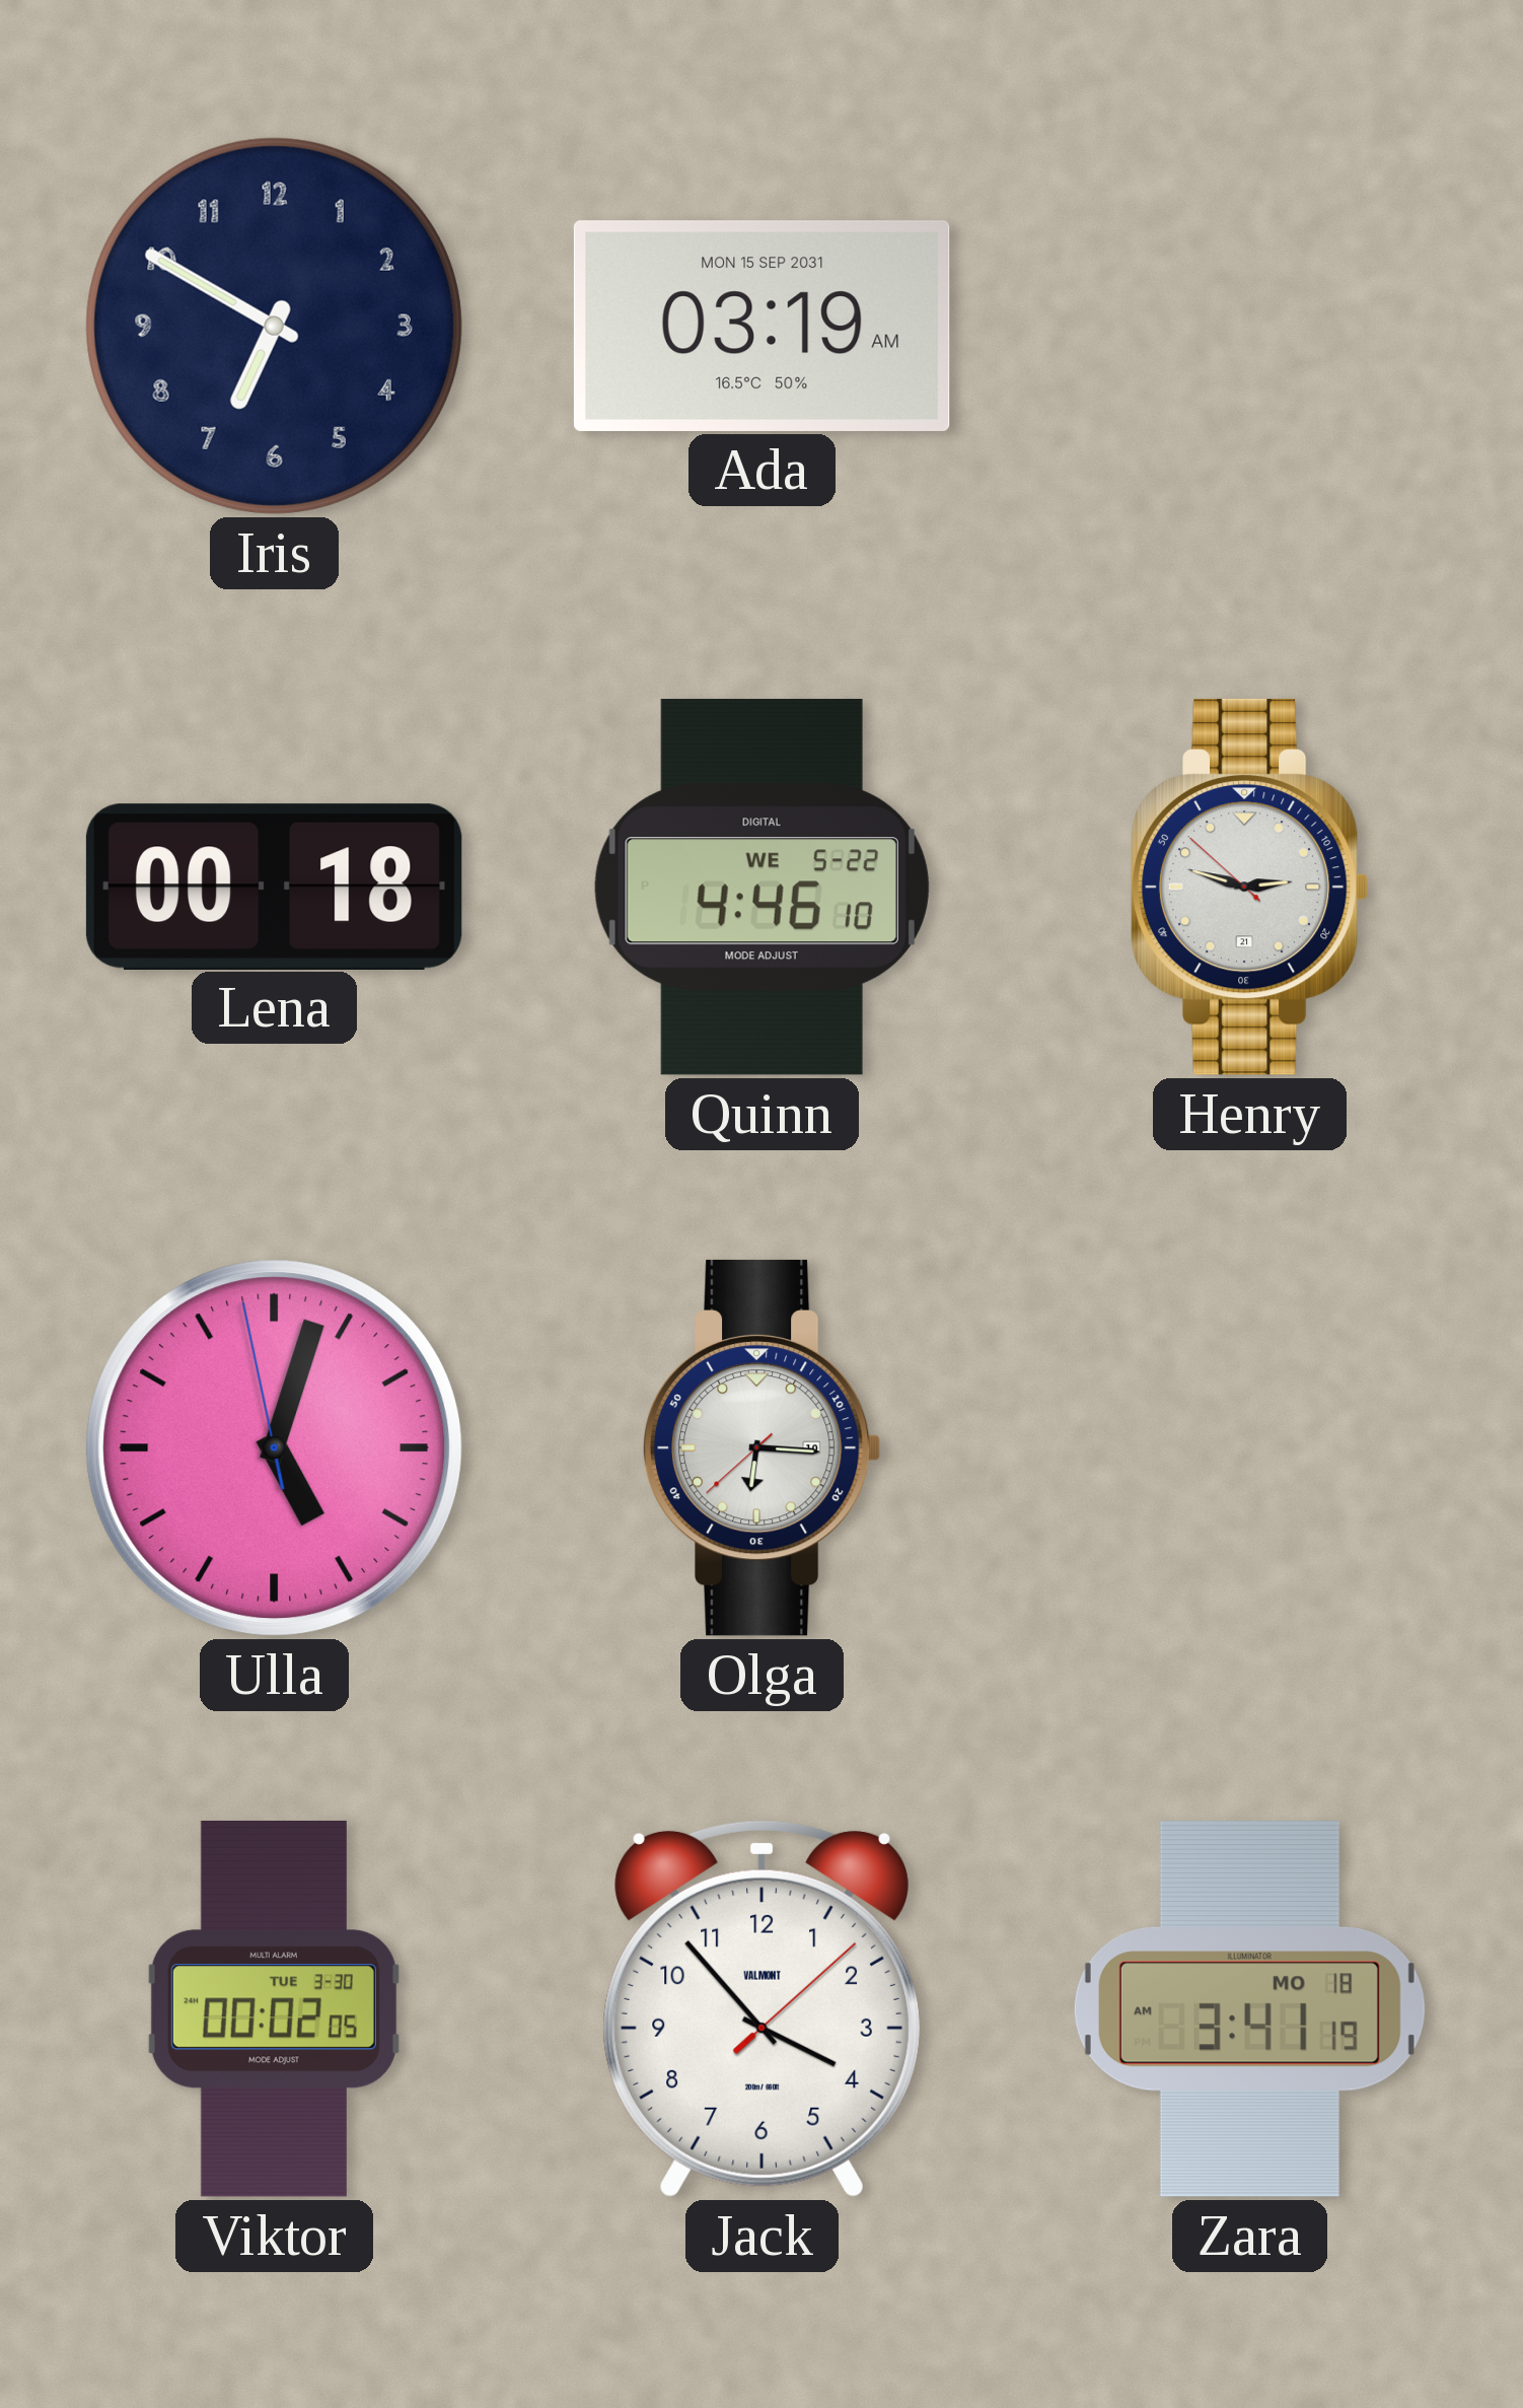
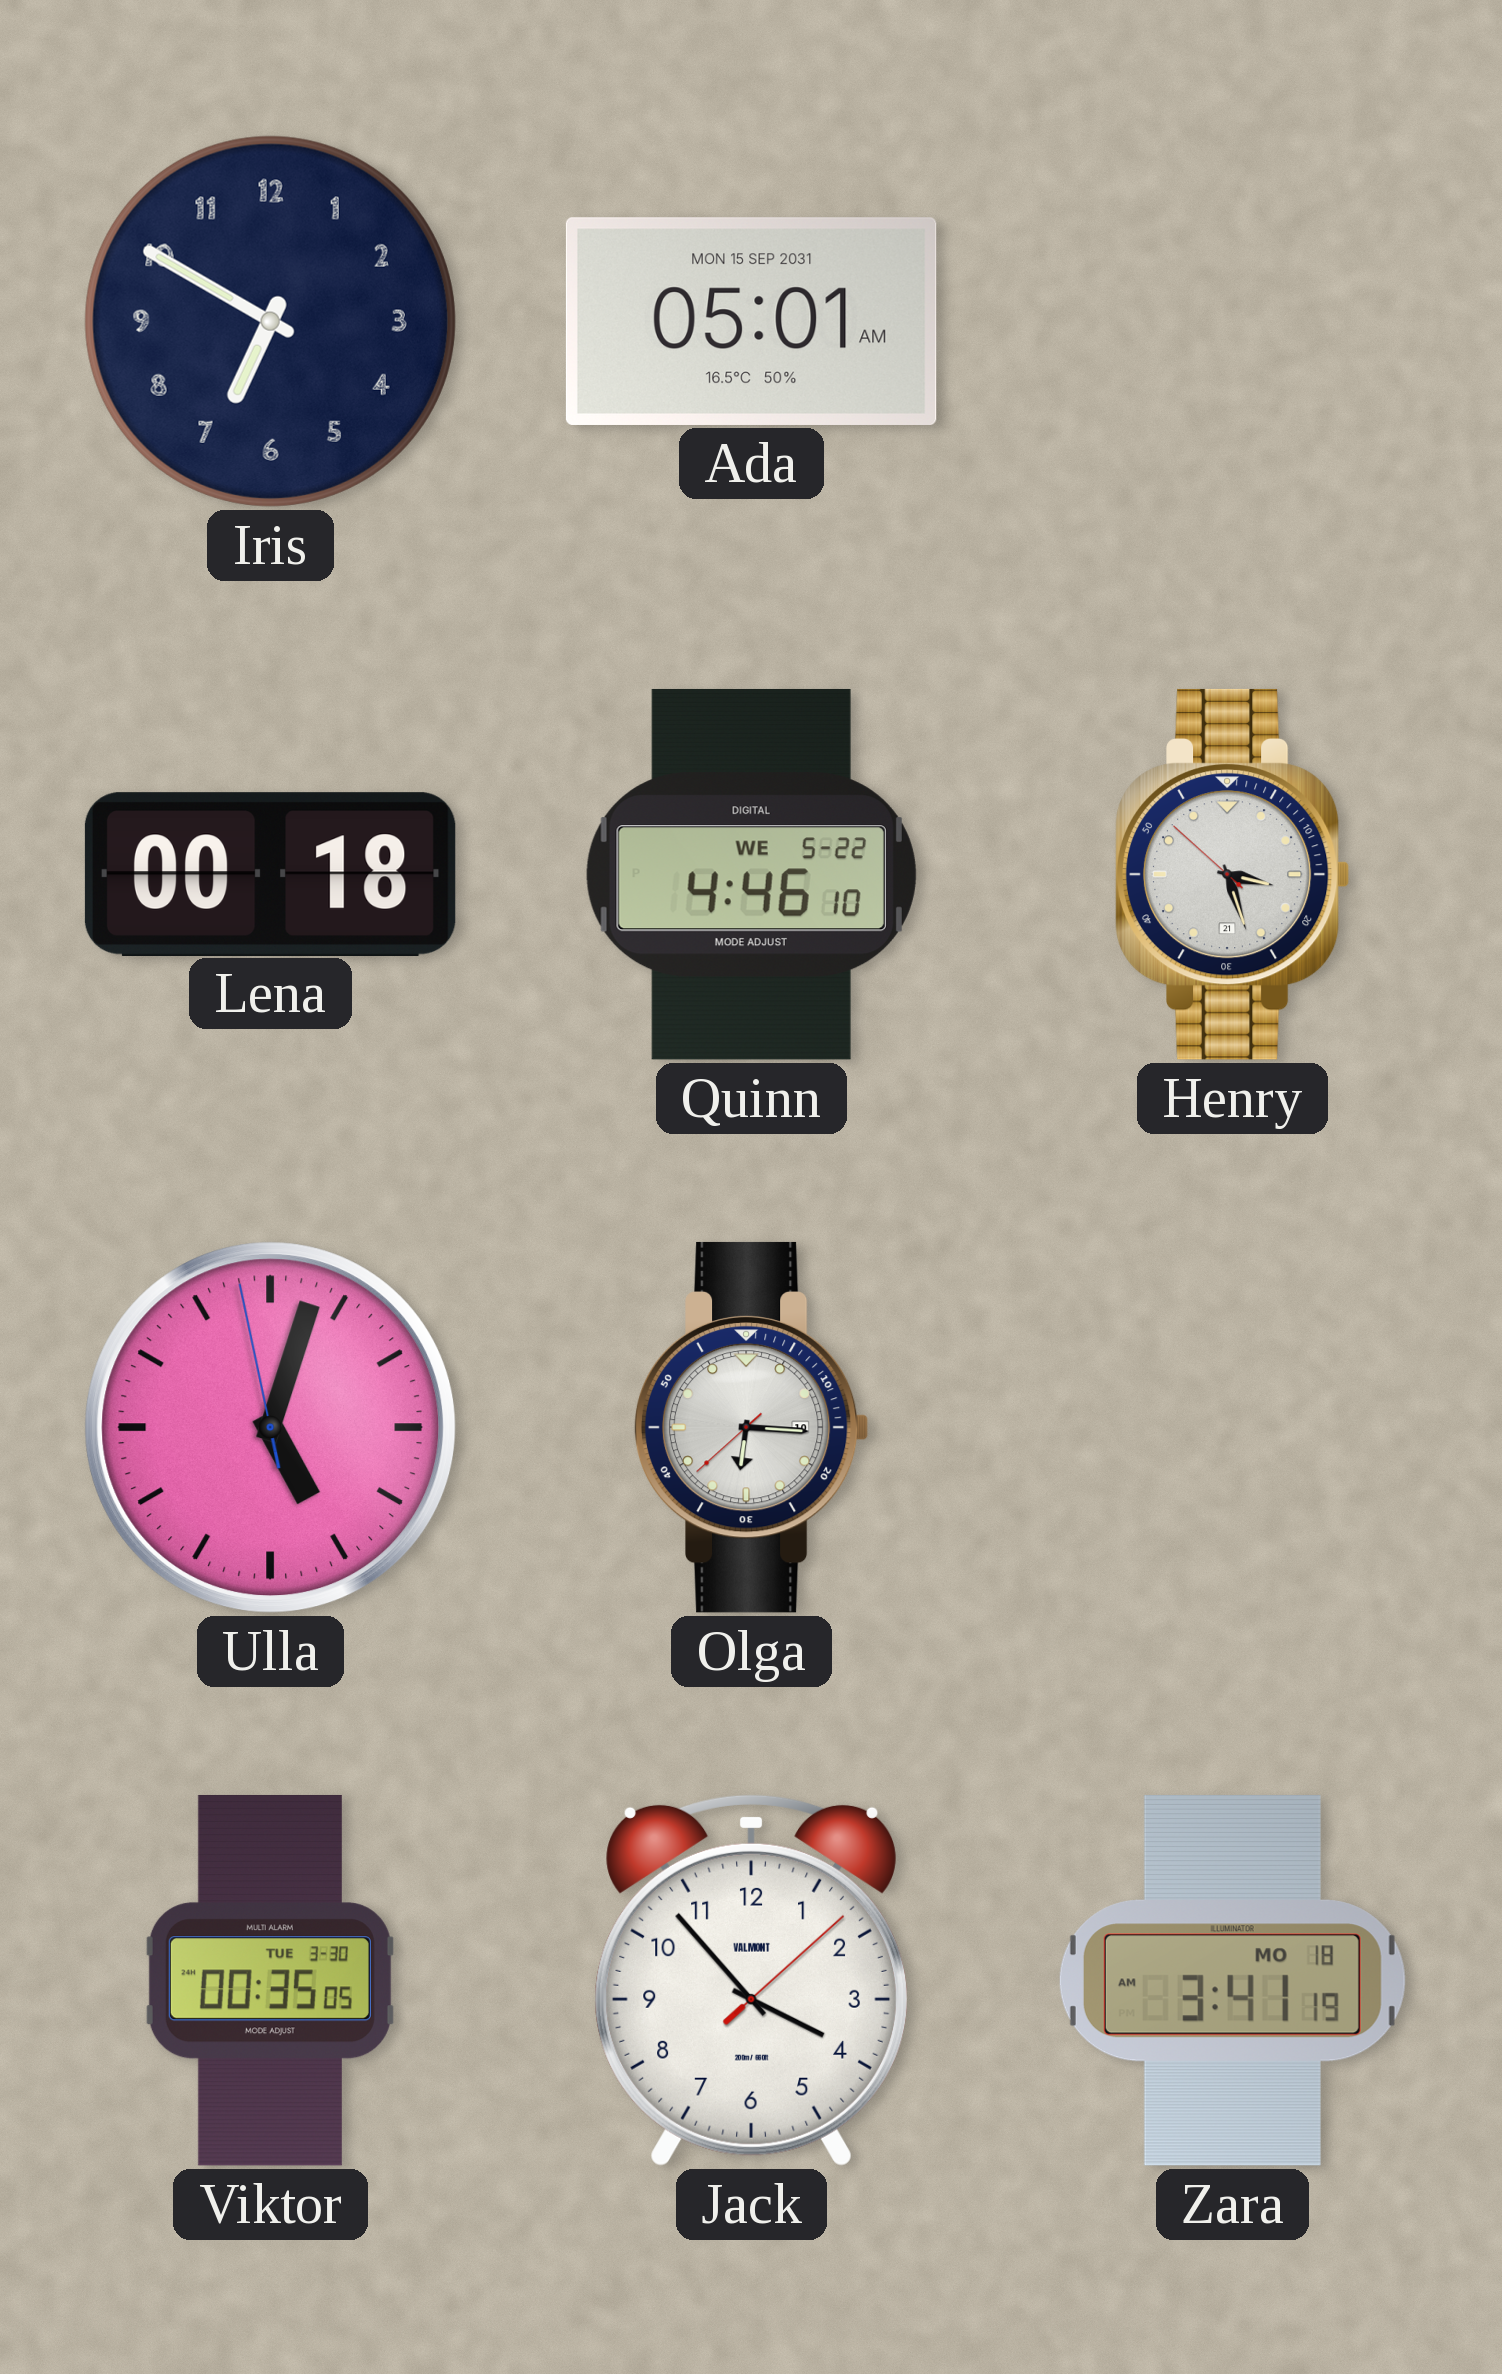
Ada: 03:19 -> 05:01 (751, 321)
Henry: 2:47 -> 3:26 (1232, 874)
Viktor: 00:02 -> 00:35 (270, 1980)
